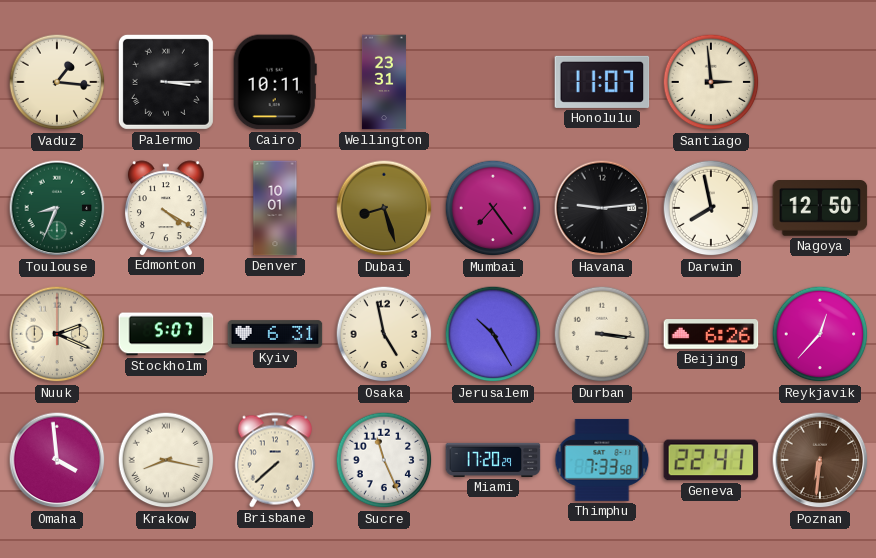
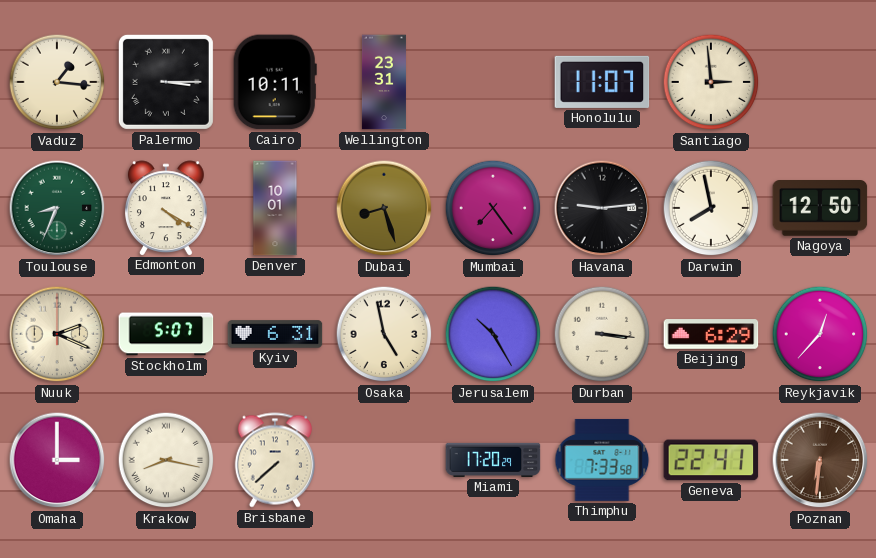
Beijing: 6:26 -> 6:29 (711, 334)
Omaha: 3:59 -> 3:00 (57, 460)
Sucre: 11:26 -> none (384, 460)
